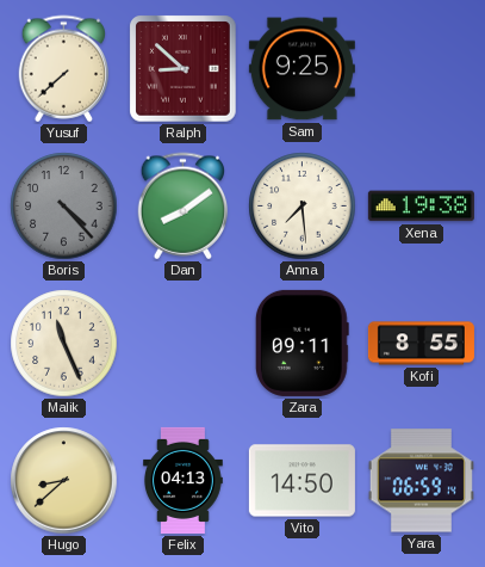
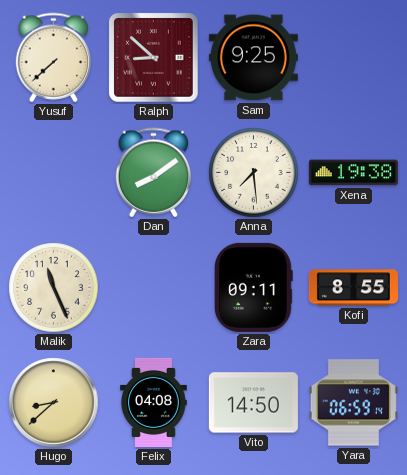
Boris: 4:23 -> none (64, 207)
Felix: 04:13 -> 04:08 (154, 402)
